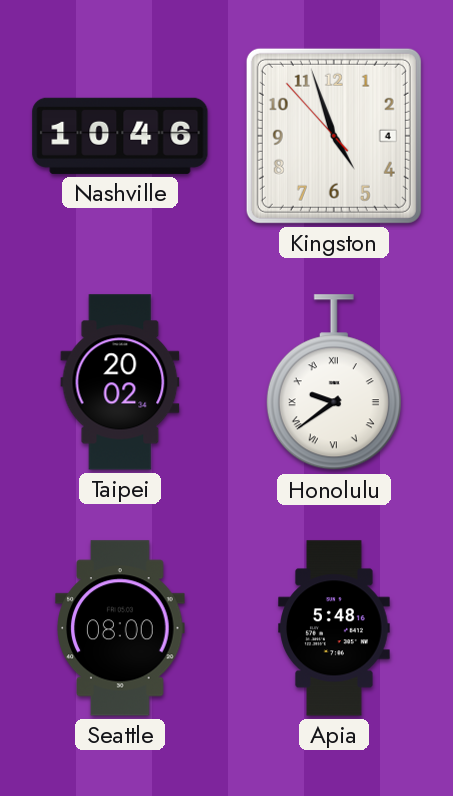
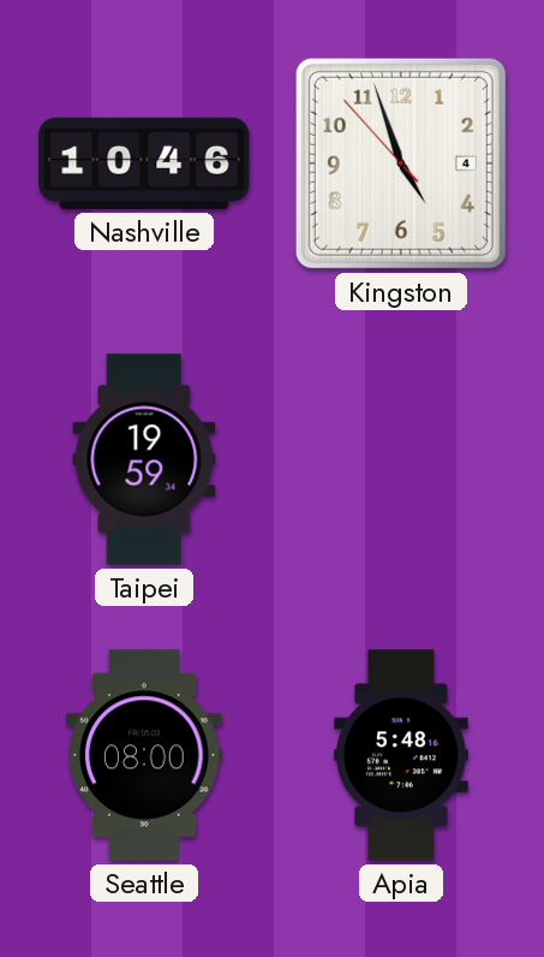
Taipei: 20:02 -> 19:59 (144, 459)
Honolulu: 9:39 -> none (334, 383)
